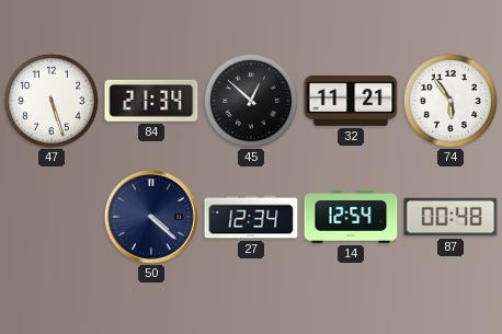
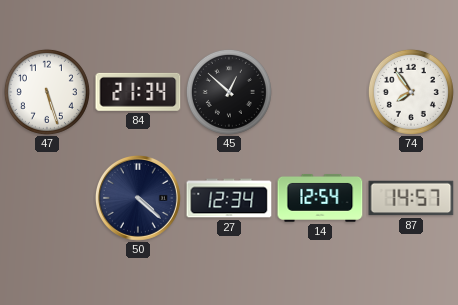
32: 11:21 -> none (351, 101)
74: 5:54 -> 7:54 (411, 92)
87: 00:48 -> 14:57 (411, 198)
